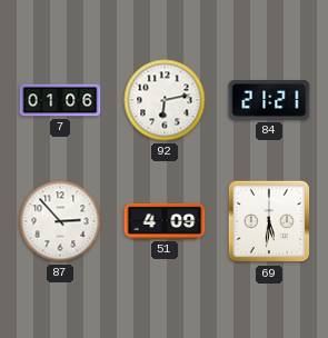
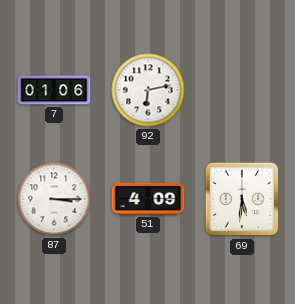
84: 21:21 -> none (269, 100)
87: 2:53 -> 3:15 (54, 199)
